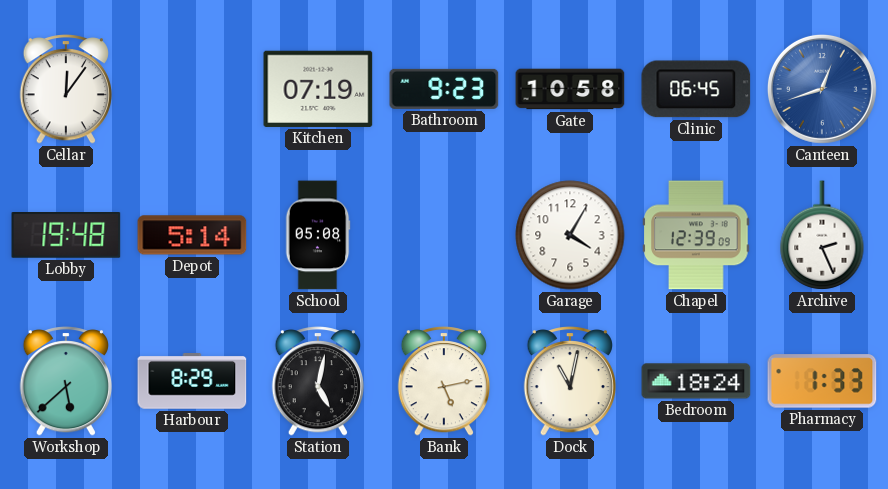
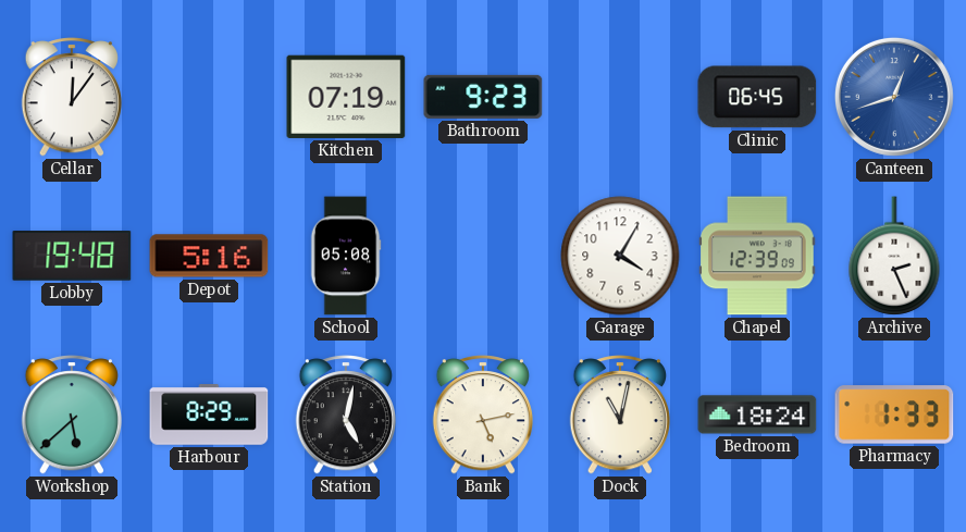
Gate: 10:58 -> none (570, 89)
Depot: 5:14 -> 5:16 (209, 256)
